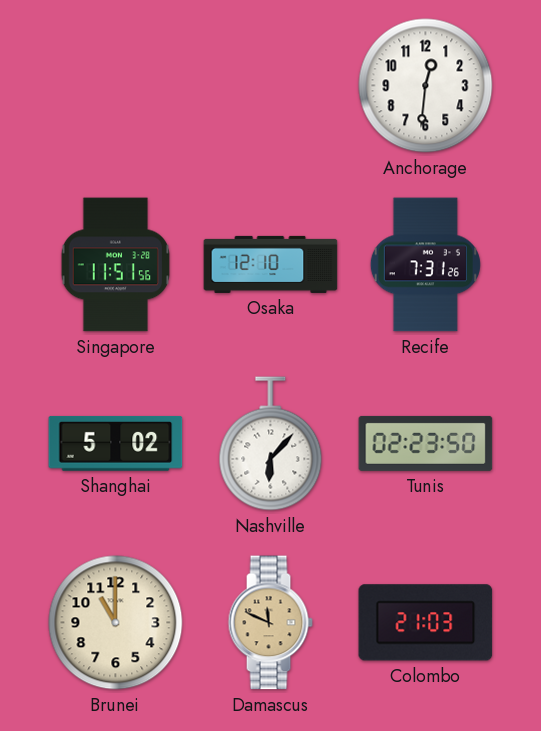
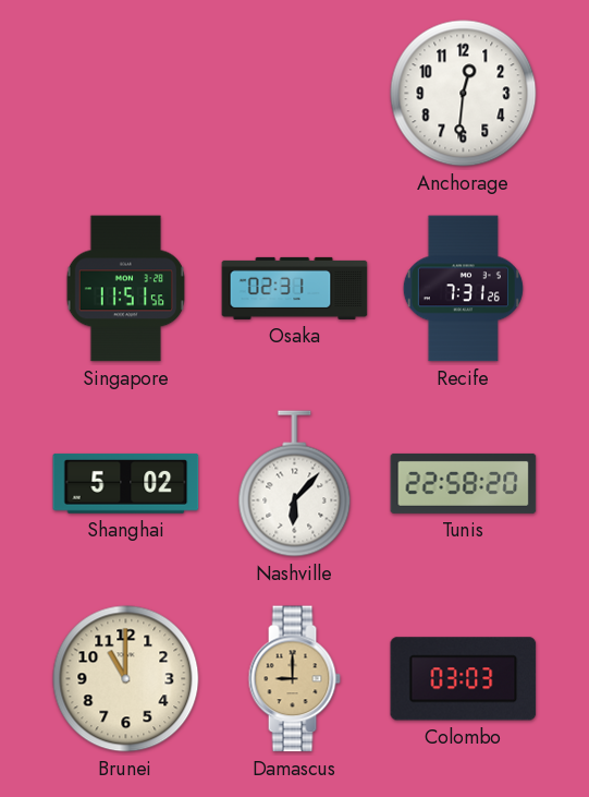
Osaka: 12:10 -> 02:31 (295, 288)
Tunis: 02:23 -> 22:58 (464, 483)
Damascus: 11:49 -> 9:00 (294, 679)
Colombo: 21:03 -> 03:03 (464, 679)
